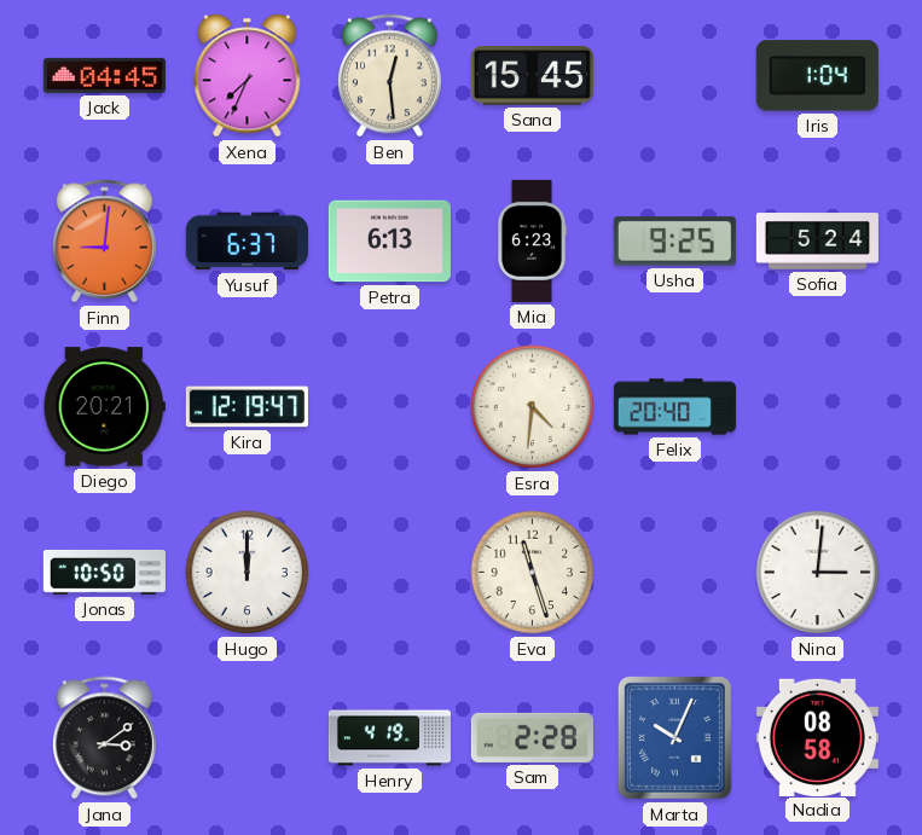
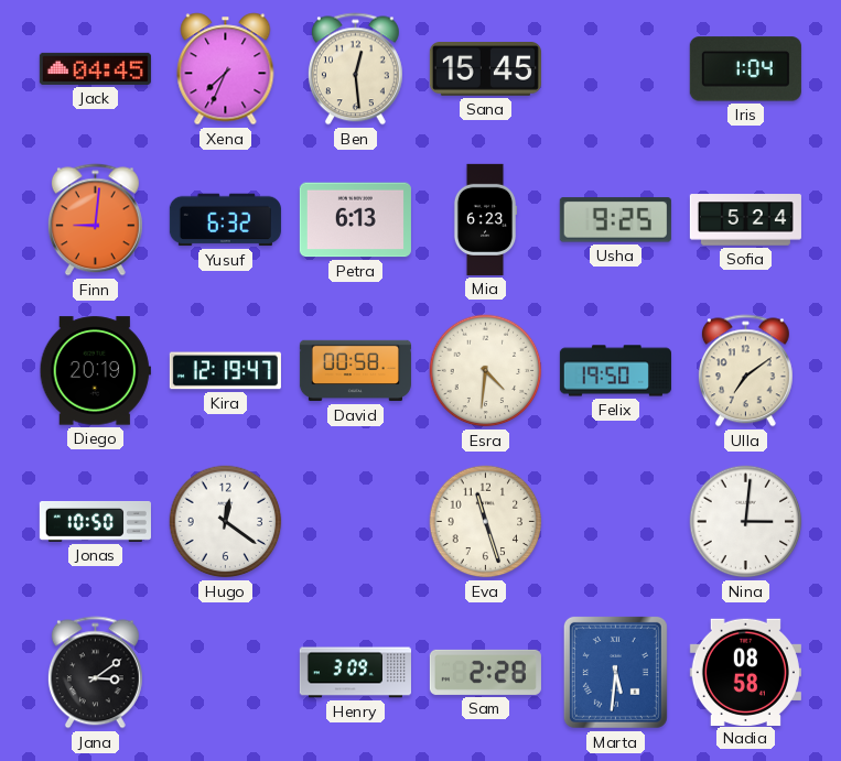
Yusuf: 6:37 -> 6:32 (225, 220)
Diego: 20:21 -> 20:19 (95, 371)
David: none -> 00:58 (355, 371)
Felix: 20:40 -> 19:50 (615, 371)
Ulla: none -> 7:09 (745, 371)
Hugo: 12:00 -> 12:21 (226, 522)
Henry: 4:19 -> 3:09 (355, 673)
Marta: 10:04 -> 5:31 (615, 672)
